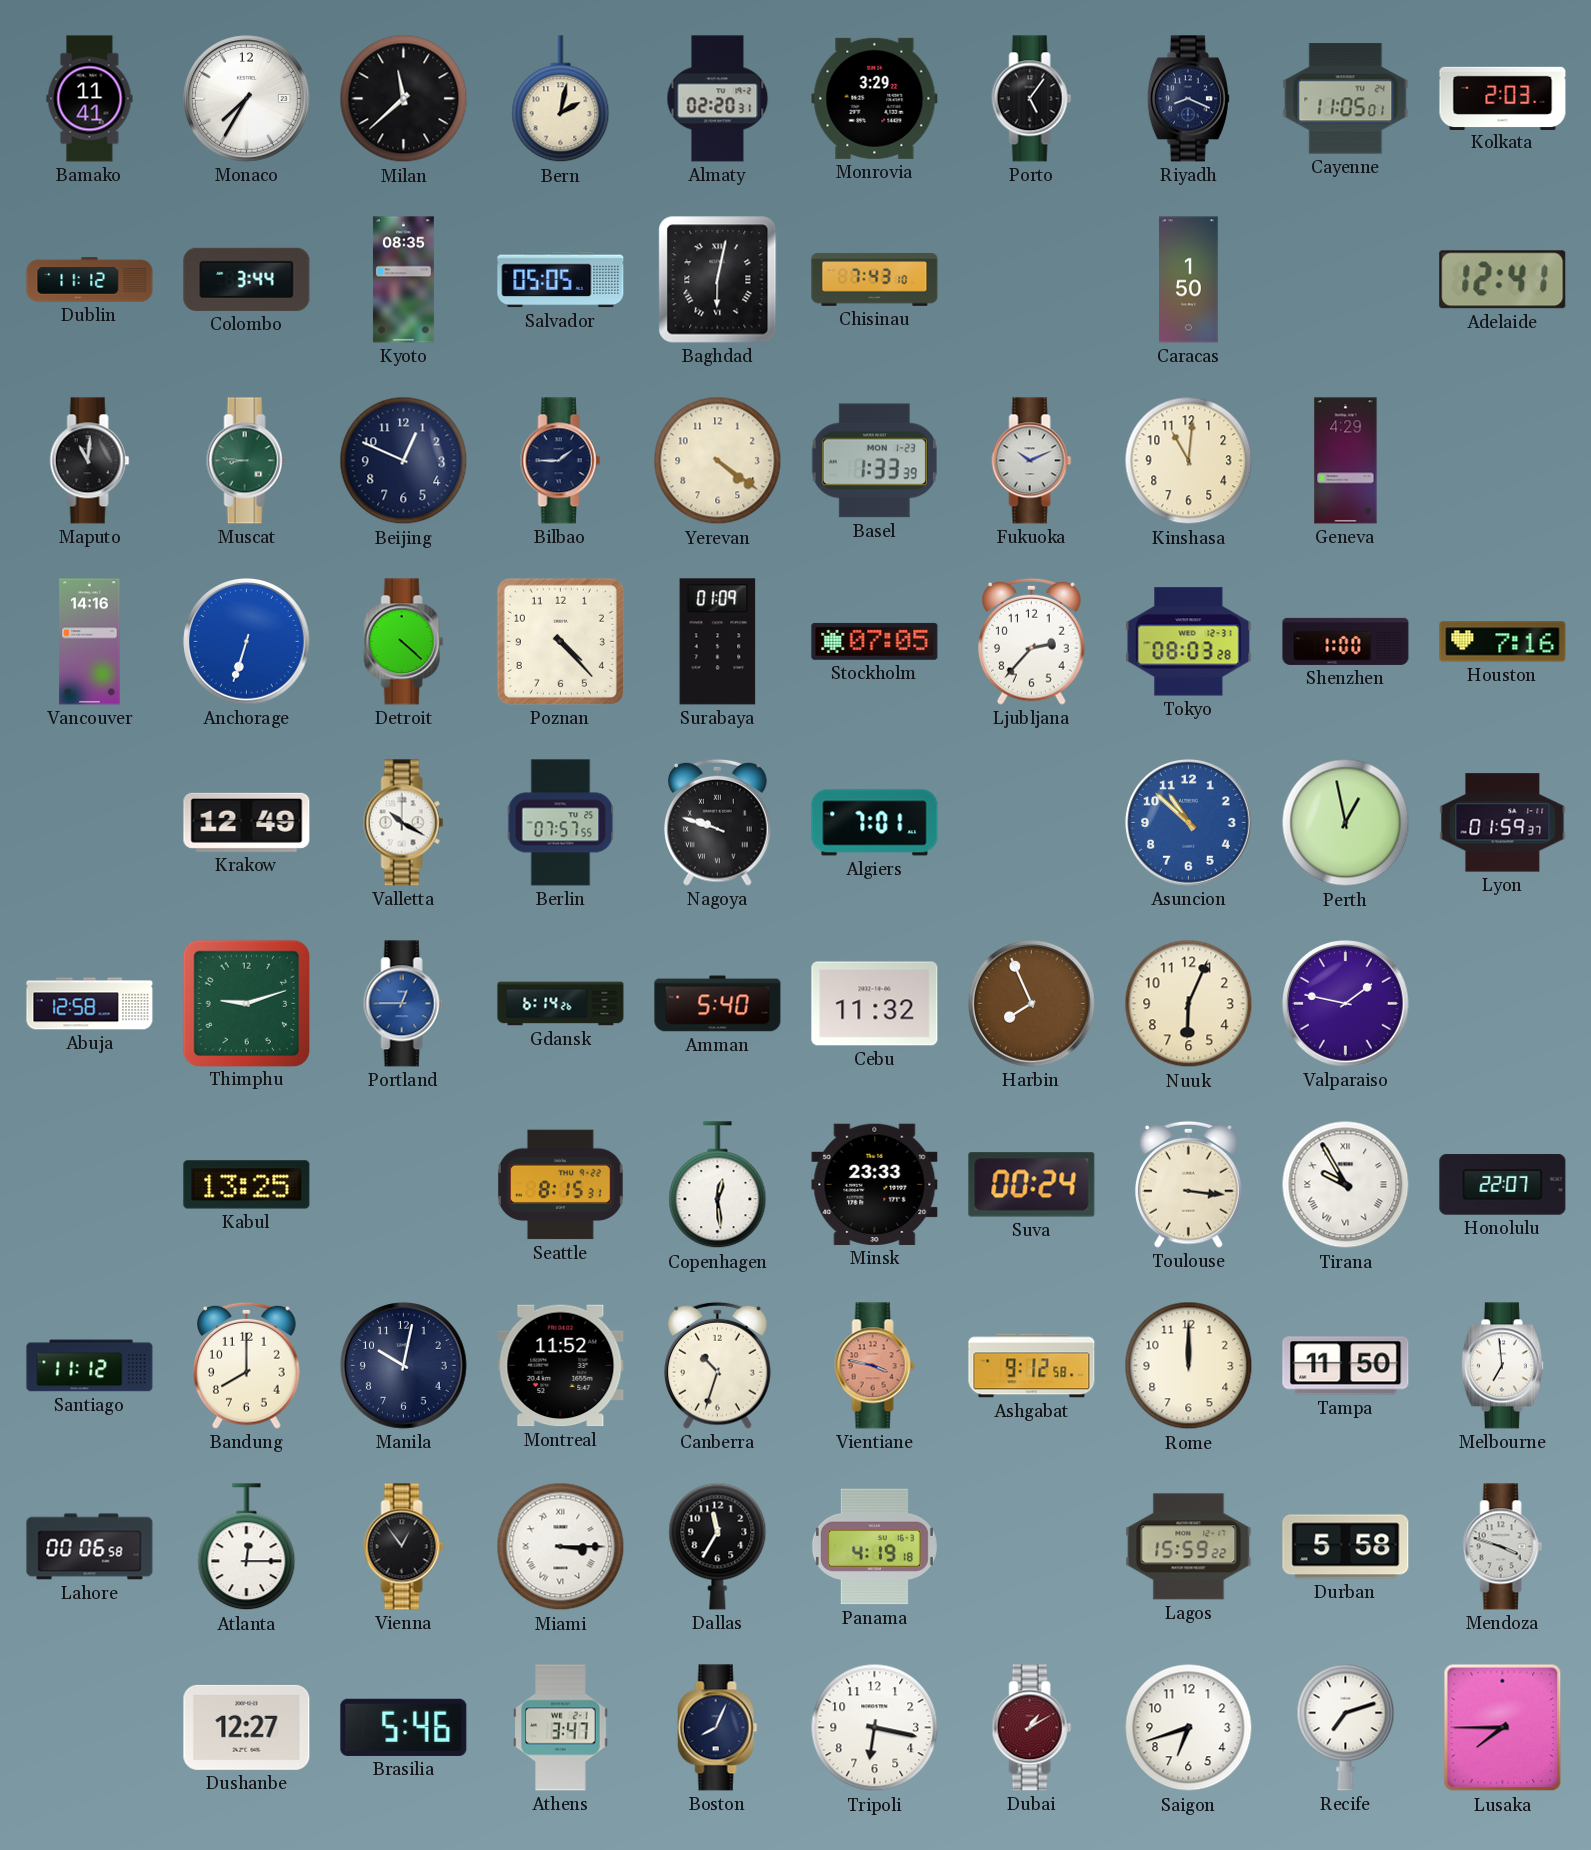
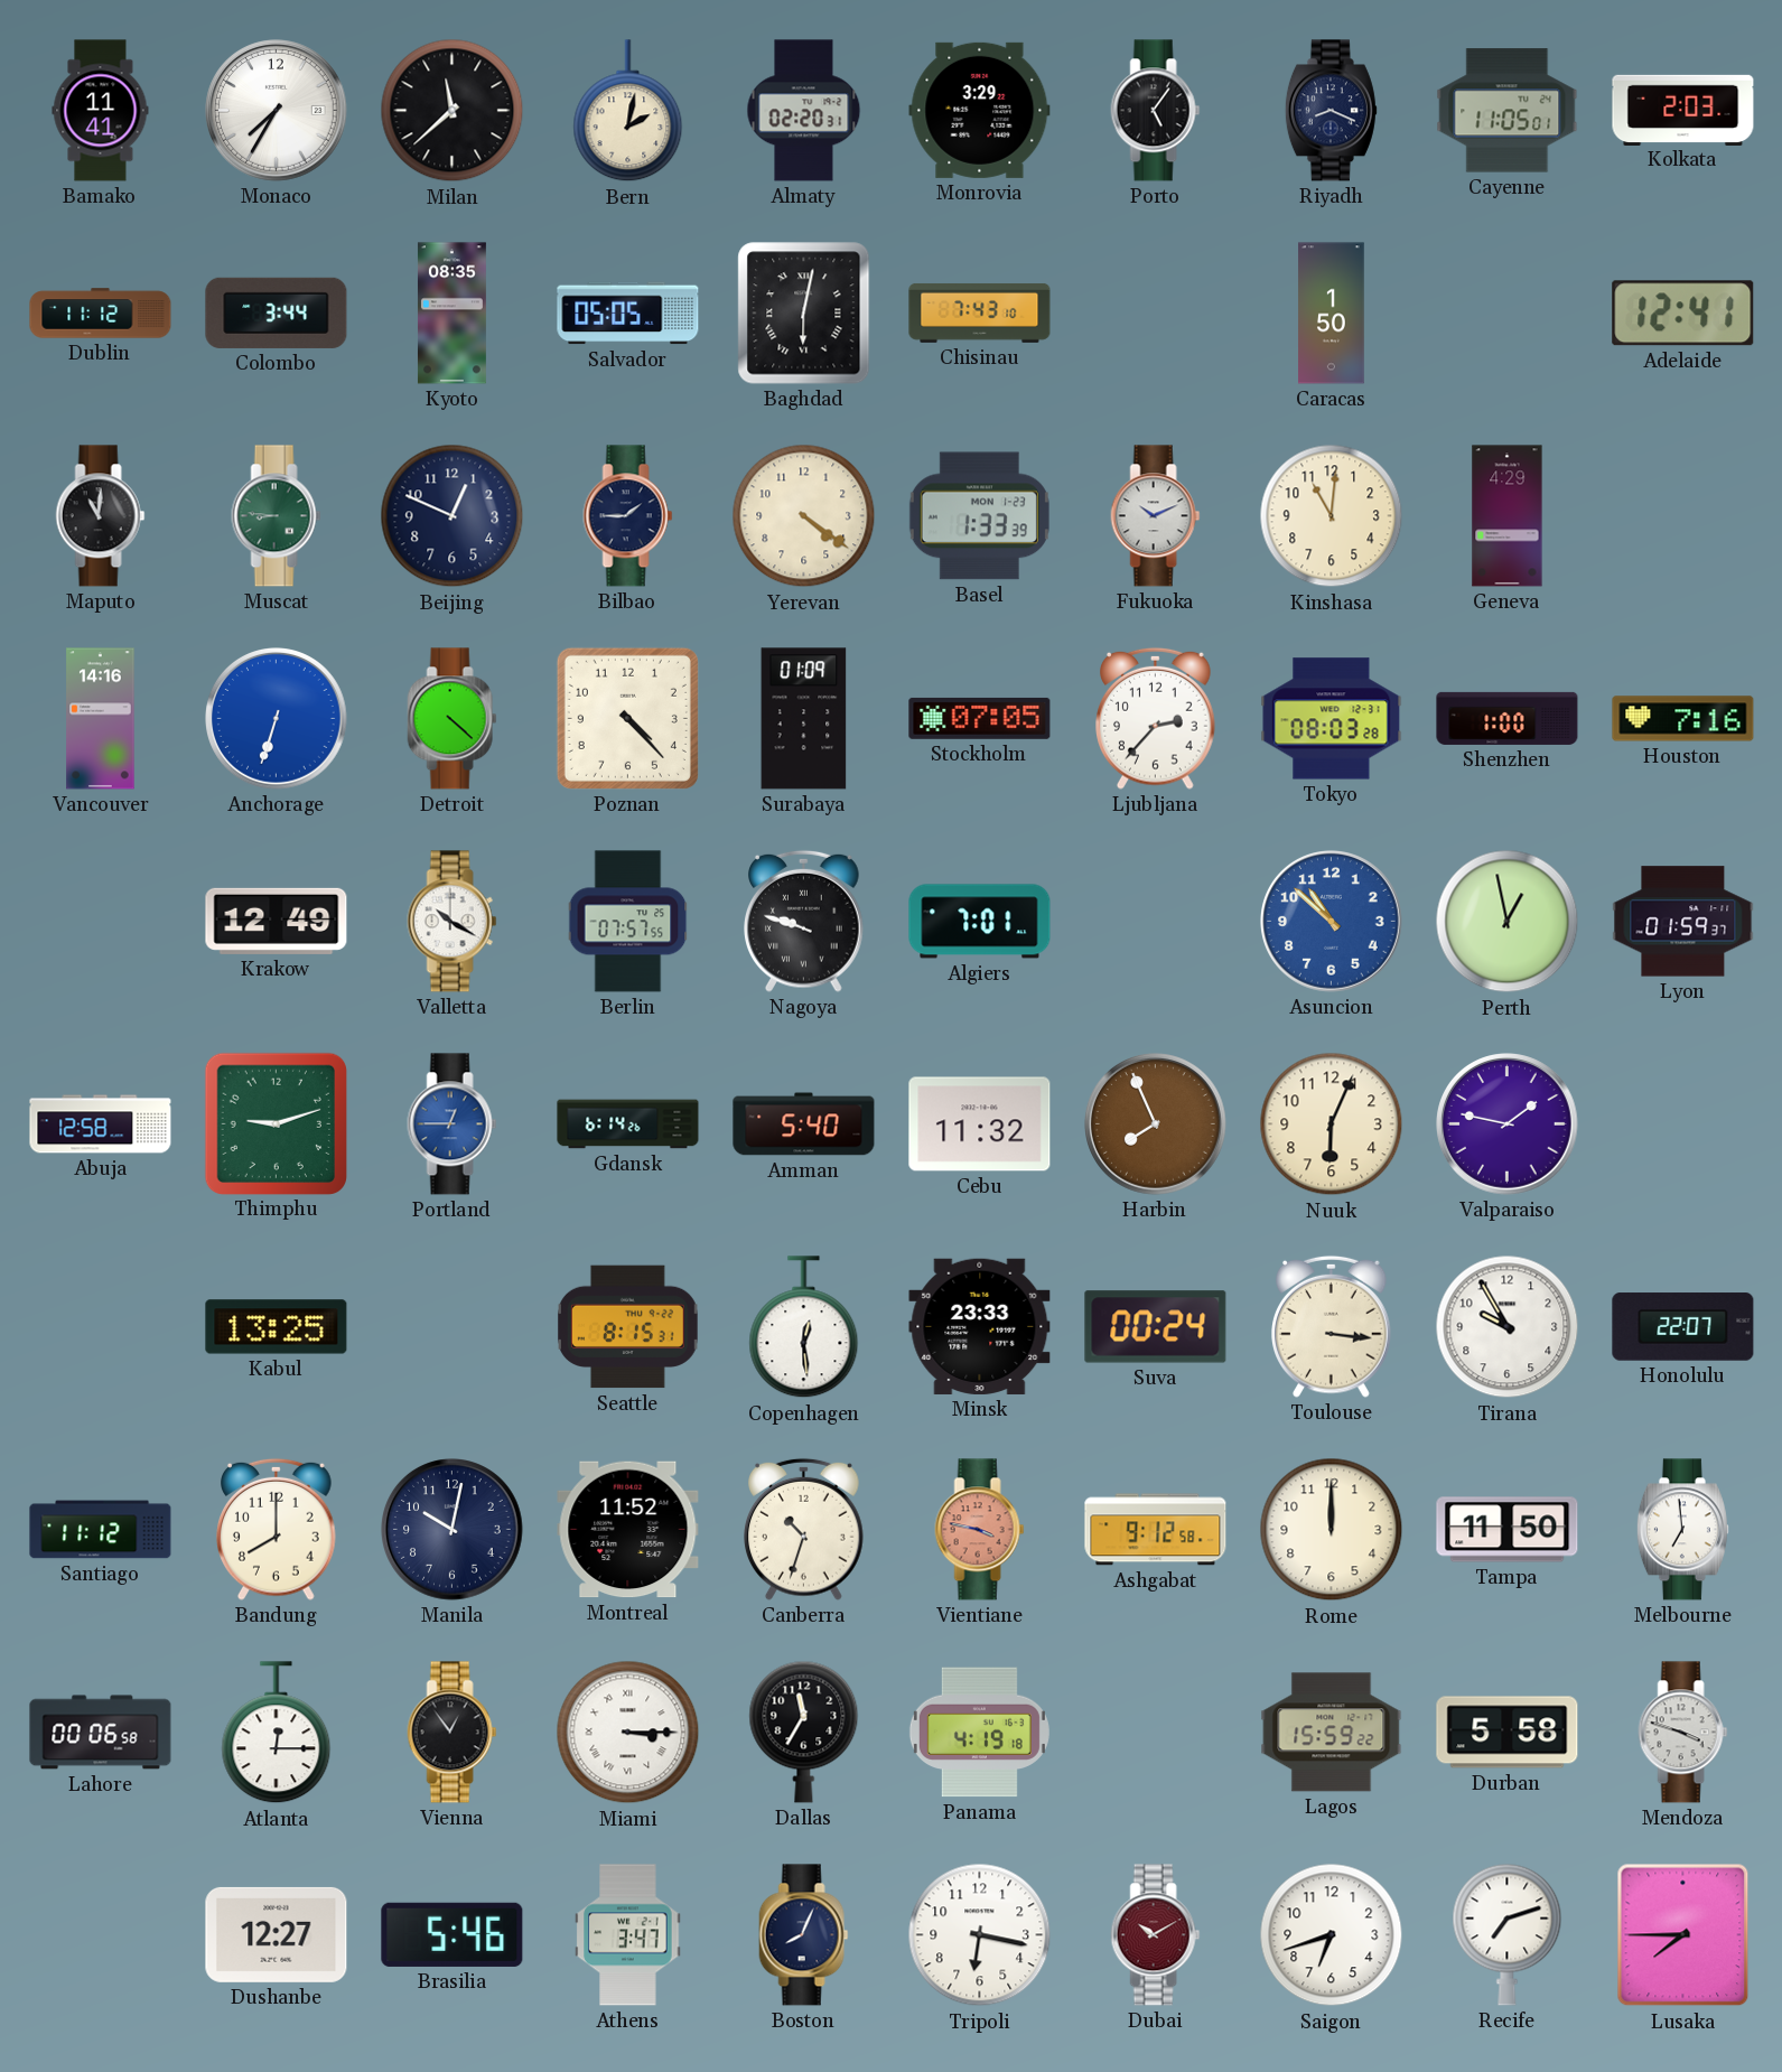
Tirana numerals: Roman -> Arabic (1508, 1327)
Dubai: 1:10 -> 10:10 (1156, 1935)
